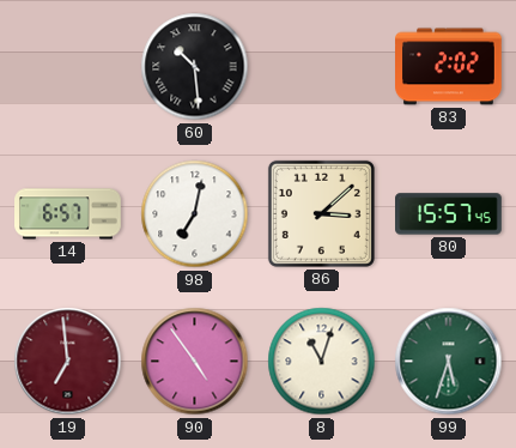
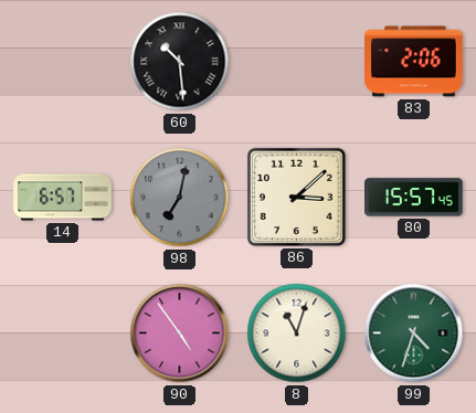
83: 2:02 -> 2:06 (414, 62)
98 dial: white -> grey (180, 198)
19: 6:59 -> none (68, 362)
99: 5:33 -> 4:33 (414, 333)
